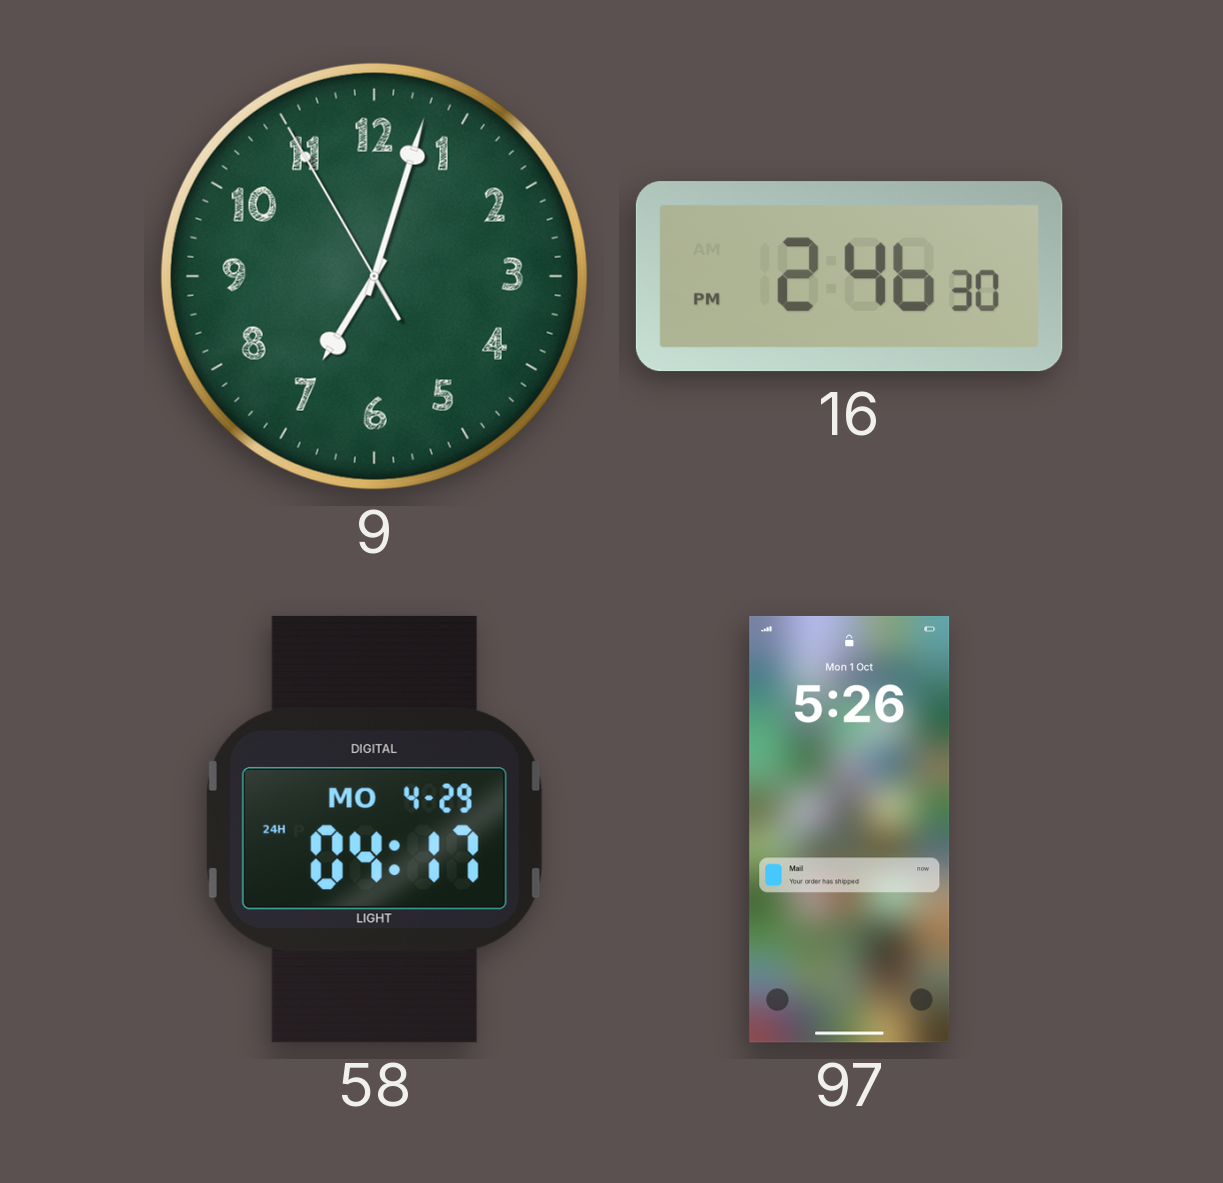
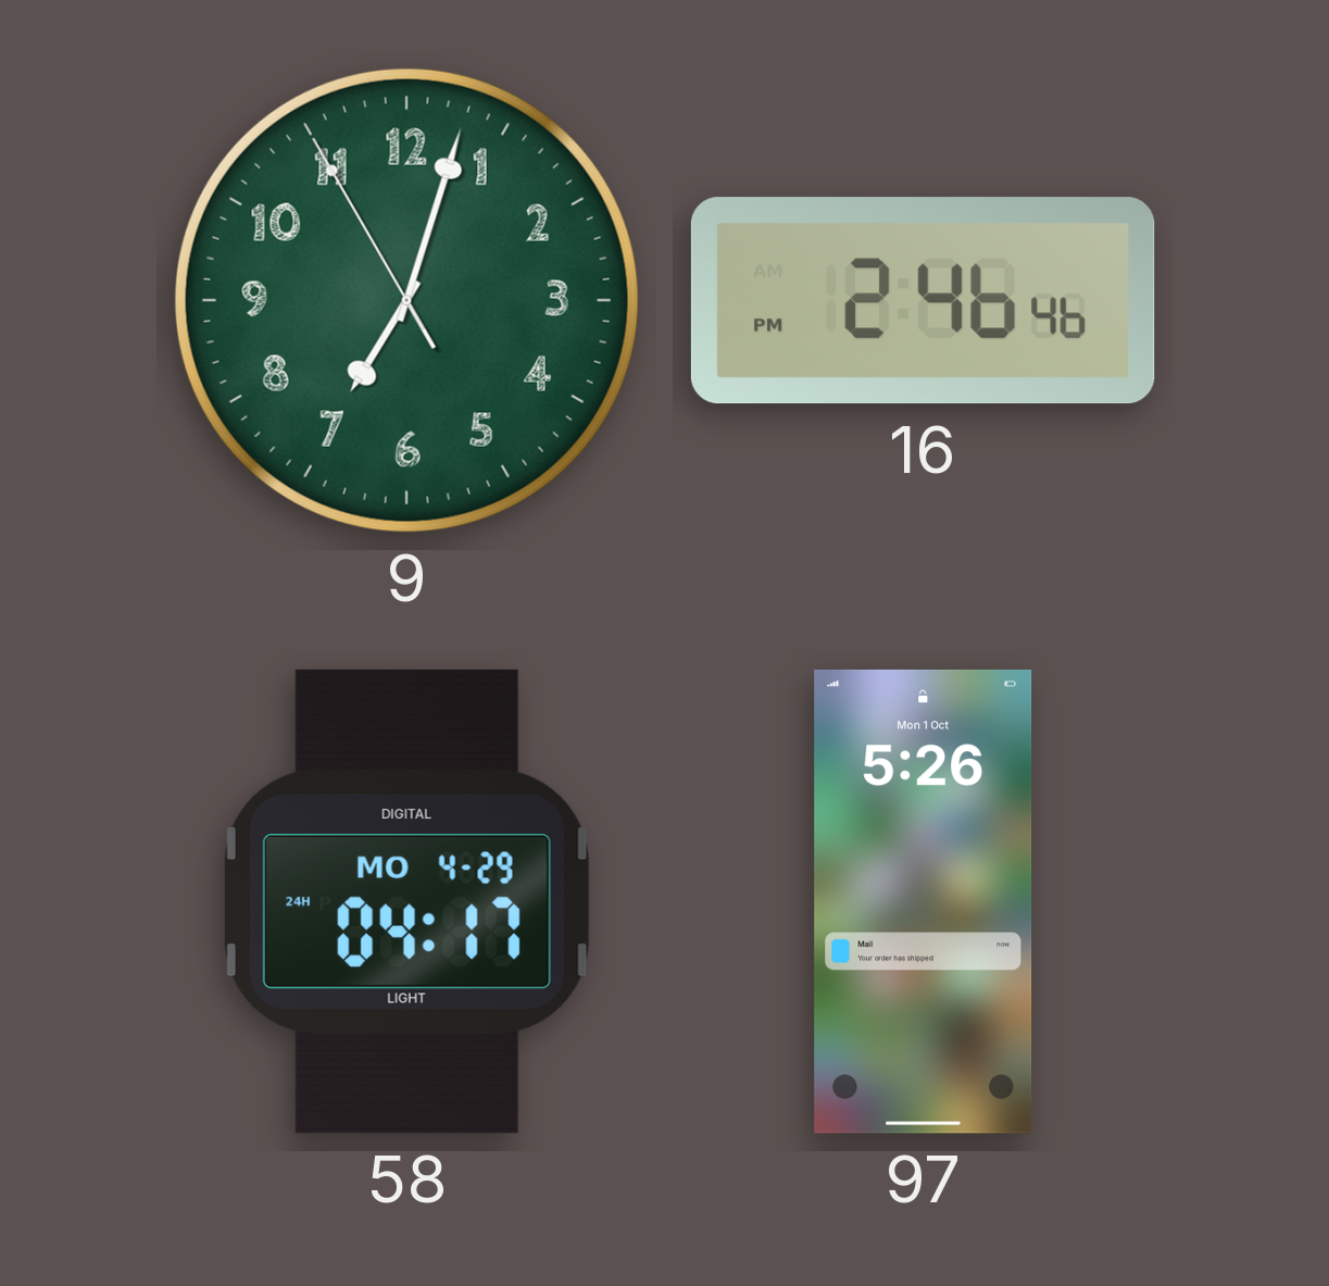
16: 2:46:30 PM -> 2:46:46 PM (923, 301)
